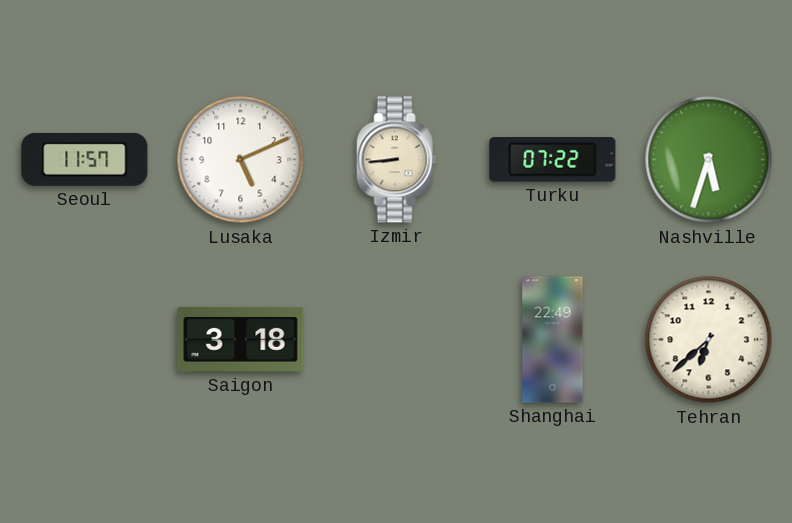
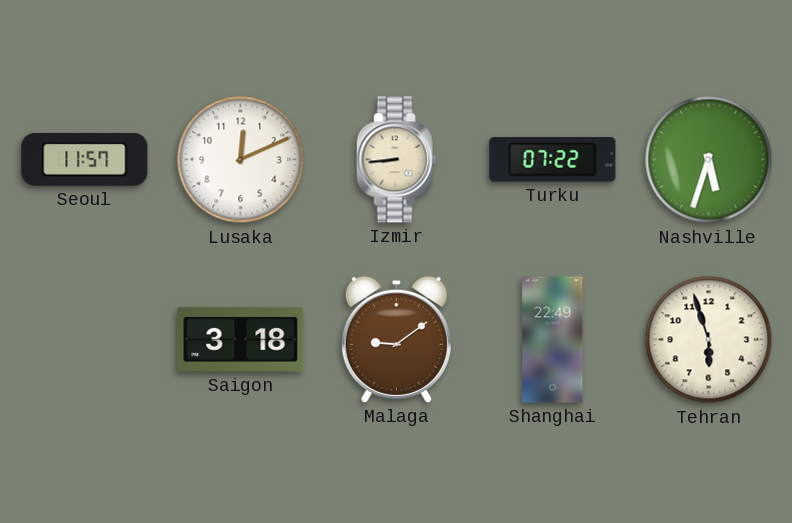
Lusaka: 5:11 -> 12:11 (241, 160)
Malaga: none -> 9:09 (396, 339)
Tehran: 6:38 -> 5:57 (709, 340)
